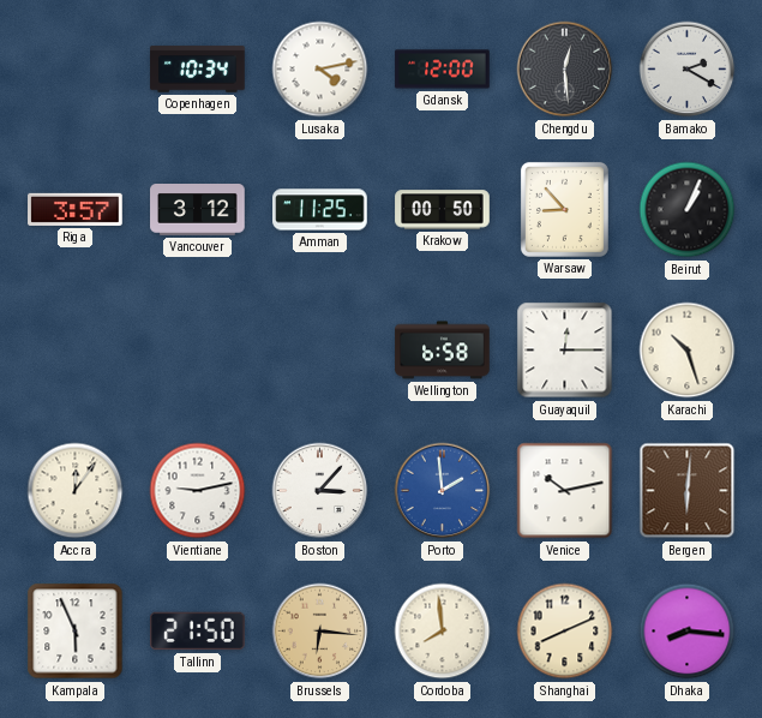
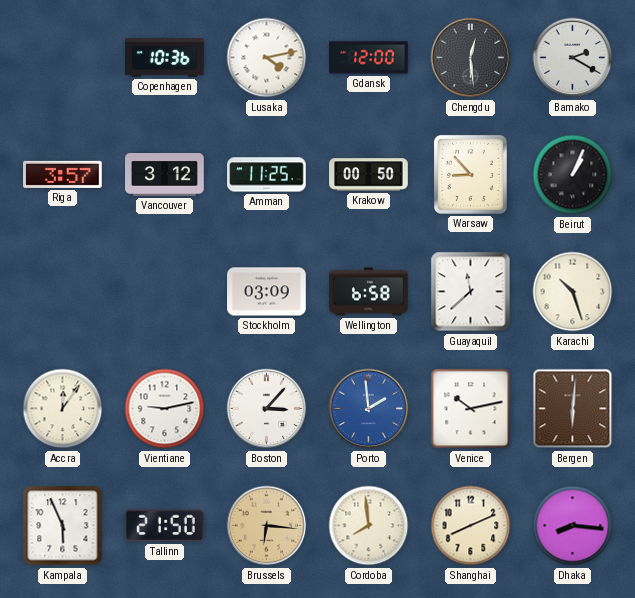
Copenhagen: 10:34 -> 10:36 (165, 58)
Stockholm: none -> 03:09 (267, 292)
Guayaquil: 12:15 -> 11:38 (471, 292)
